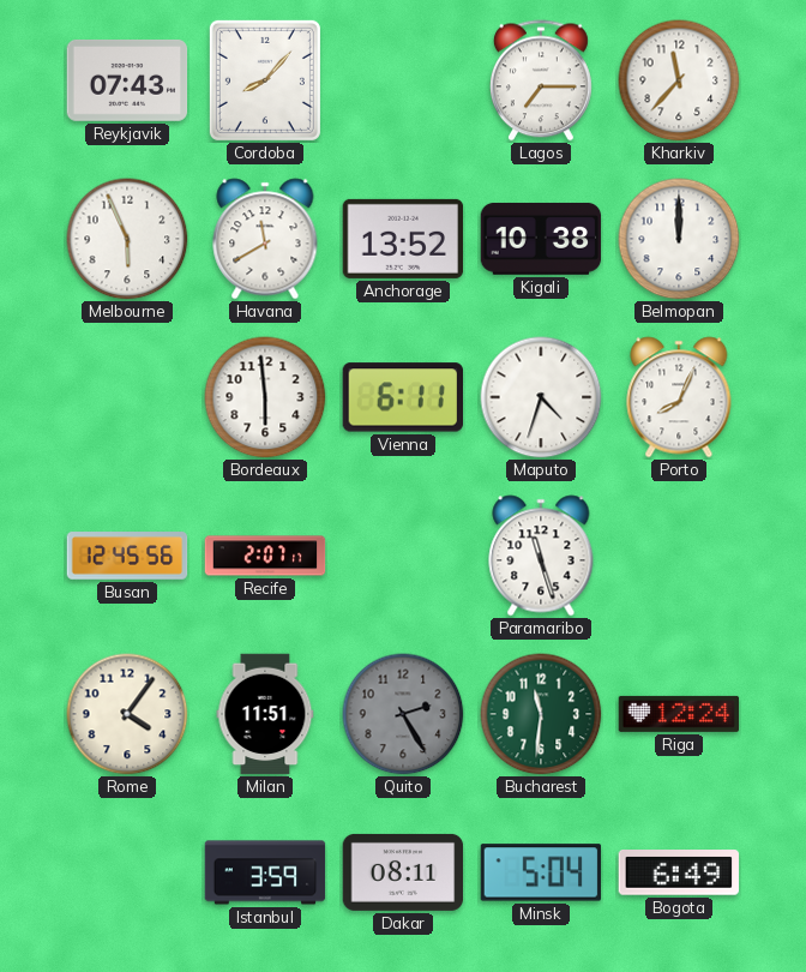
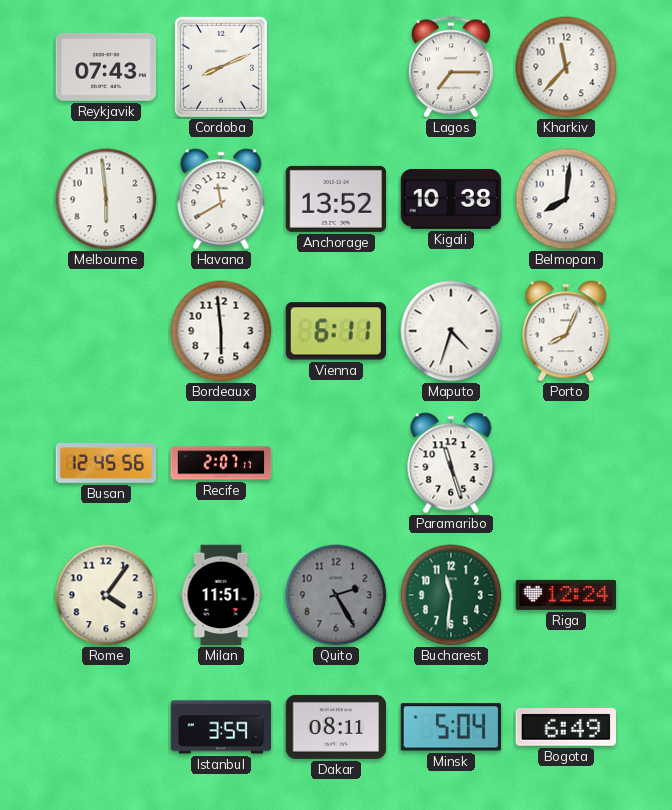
Cordoba: 8:07 -> 8:11 (221, 67)
Melbourne: 5:56 -> 5:59 (106, 199)
Belmopan: 12:00 -> 8:01 (566, 199)
